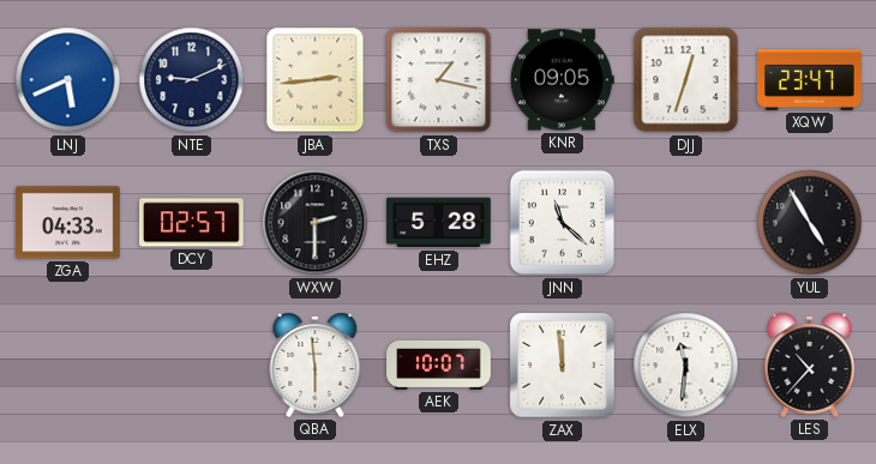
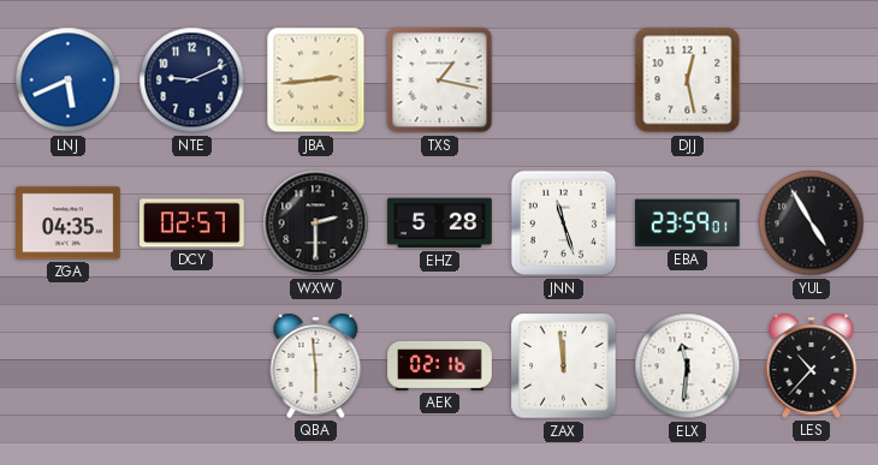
KNR: 09:05 -> none (562, 80)
DJJ: 12:33 -> 12:28 (688, 81)
XQW: 23:47 -> none (810, 80)
ZGA: 04:33 -> 04:35 (69, 223)
JNN: 11:22 -> 11:27 (564, 223)
EBA: none -> 23:59 (688, 223)
AEK: 10:07 -> 02:16 (440, 365)
